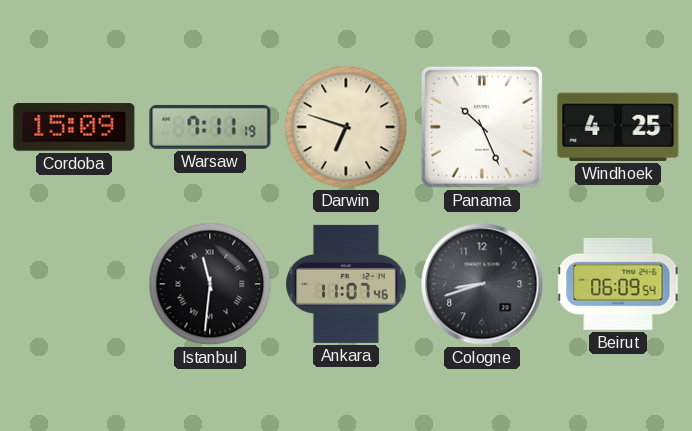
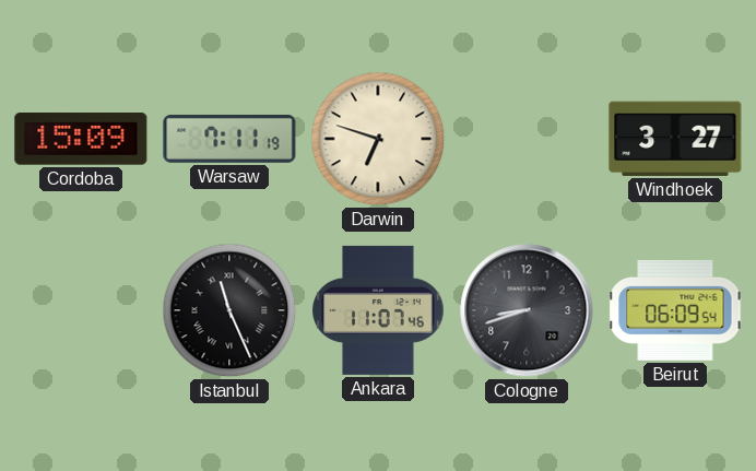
Panama: 10:26 -> none (482, 127)
Windhoek: 4:25 -> 3:27 (675, 139)
Istanbul: 11:31 -> 11:26 (229, 310)
